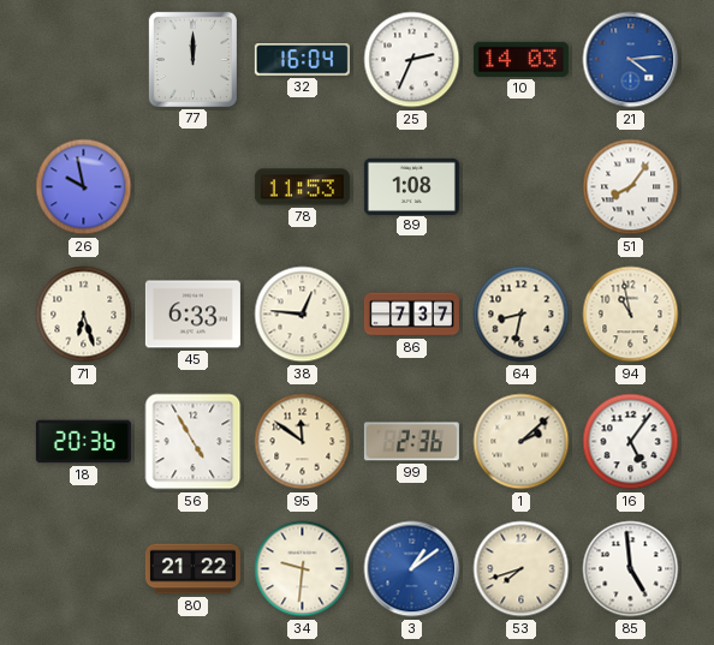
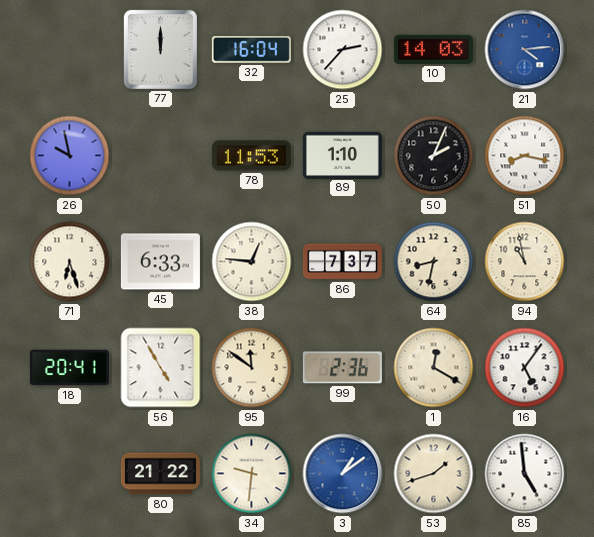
25: 2:34 -> 2:37 (343, 50)
89: 1:08 -> 1:10 (342, 155)
50: none -> 2:04 (434, 156)
51: 8:06 -> 8:17 (525, 156)
18: 20:36 -> 20:41 (69, 368)
1: 2:08 -> 12:20 (434, 368)
53: 7:42 -> 1:42 (434, 474)
